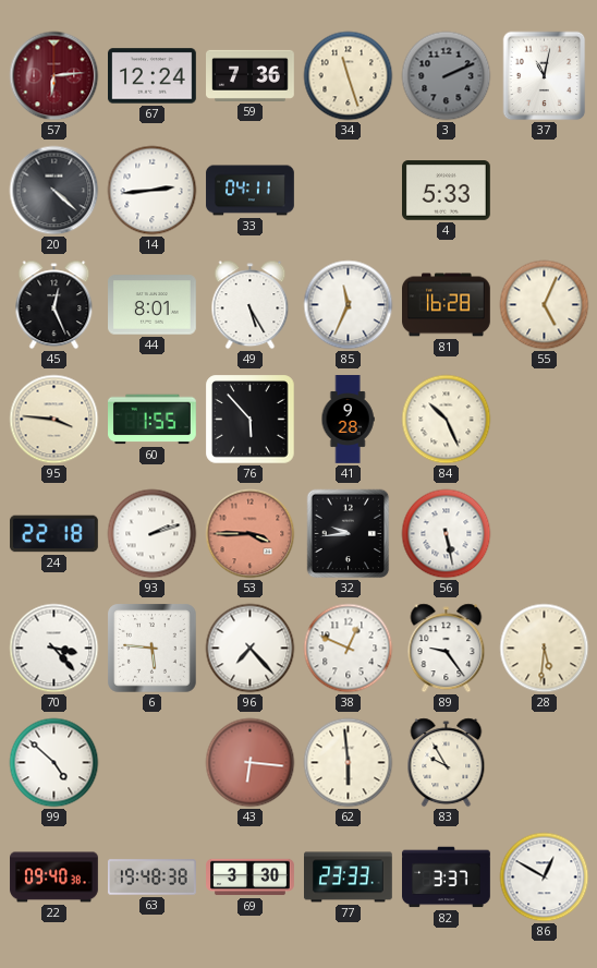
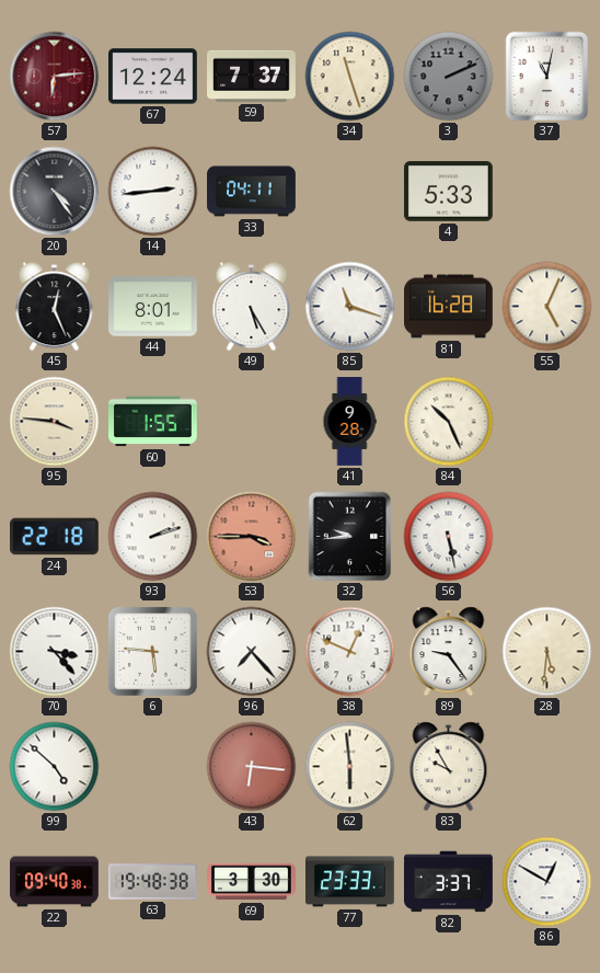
59: 7:36 -> 7:37 (252, 76)
20: 4:22 -> 4:24 (55, 192)
85: 11:34 -> 11:18 (350, 307)
76: 5:53 -> none (251, 420)
